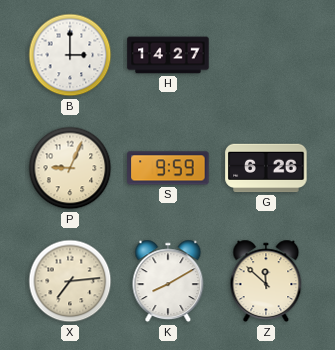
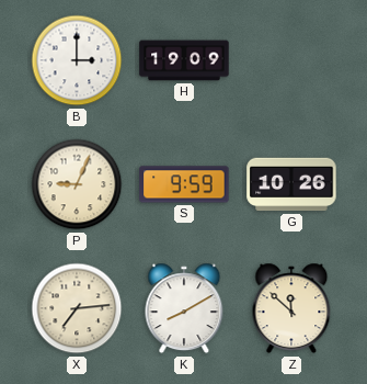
H: 14:27 -> 19:09 (184, 60)
G: 6:26 -> 10:26 (291, 184)
